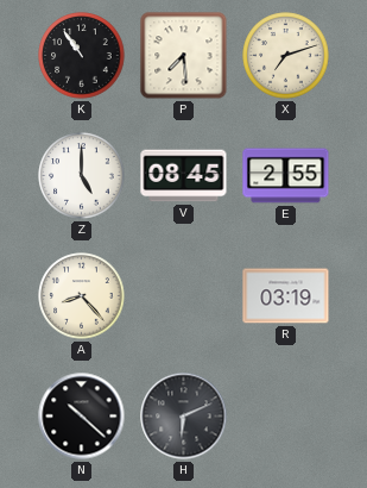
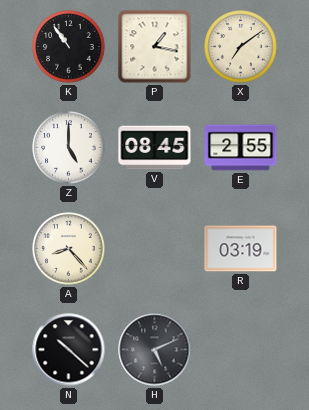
P: 7:29 -> 1:17 (155, 47)
X: 7:12 -> 7:09 (241, 47)
H: 6:11 -> 5:11 (155, 350)
